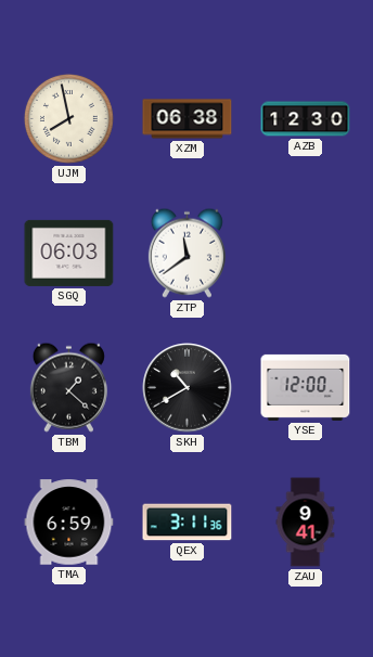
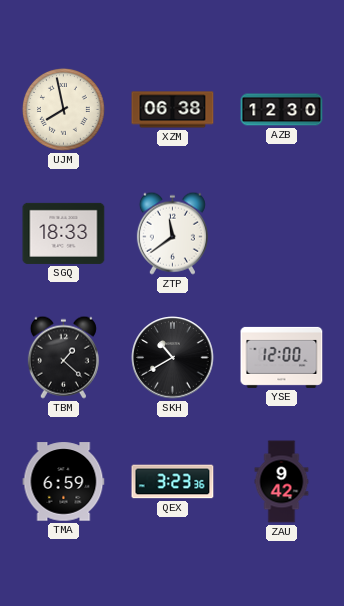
SGQ: 06:03 -> 18:33 (64, 233)
QEX: 3:11 -> 3:23 (173, 482)
ZAU: 9:41 -> 9:42 (282, 482)
